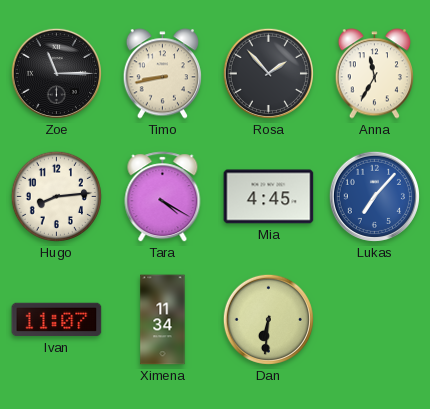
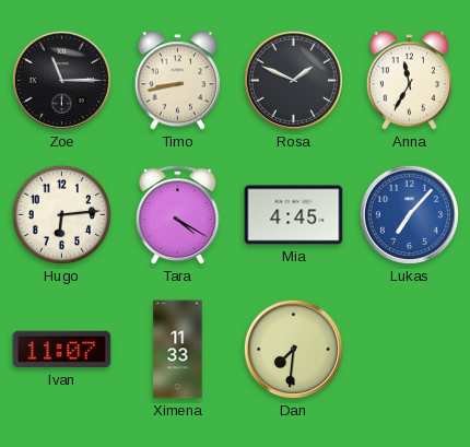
Rosa: 1:53 -> 1:49 (293, 80)
Hugo: 8:14 -> 6:14 (61, 214)
Ximena: 11:34 -> 11:33 (178, 350)
Dan: 6:31 -> 7:31 (293, 349)
